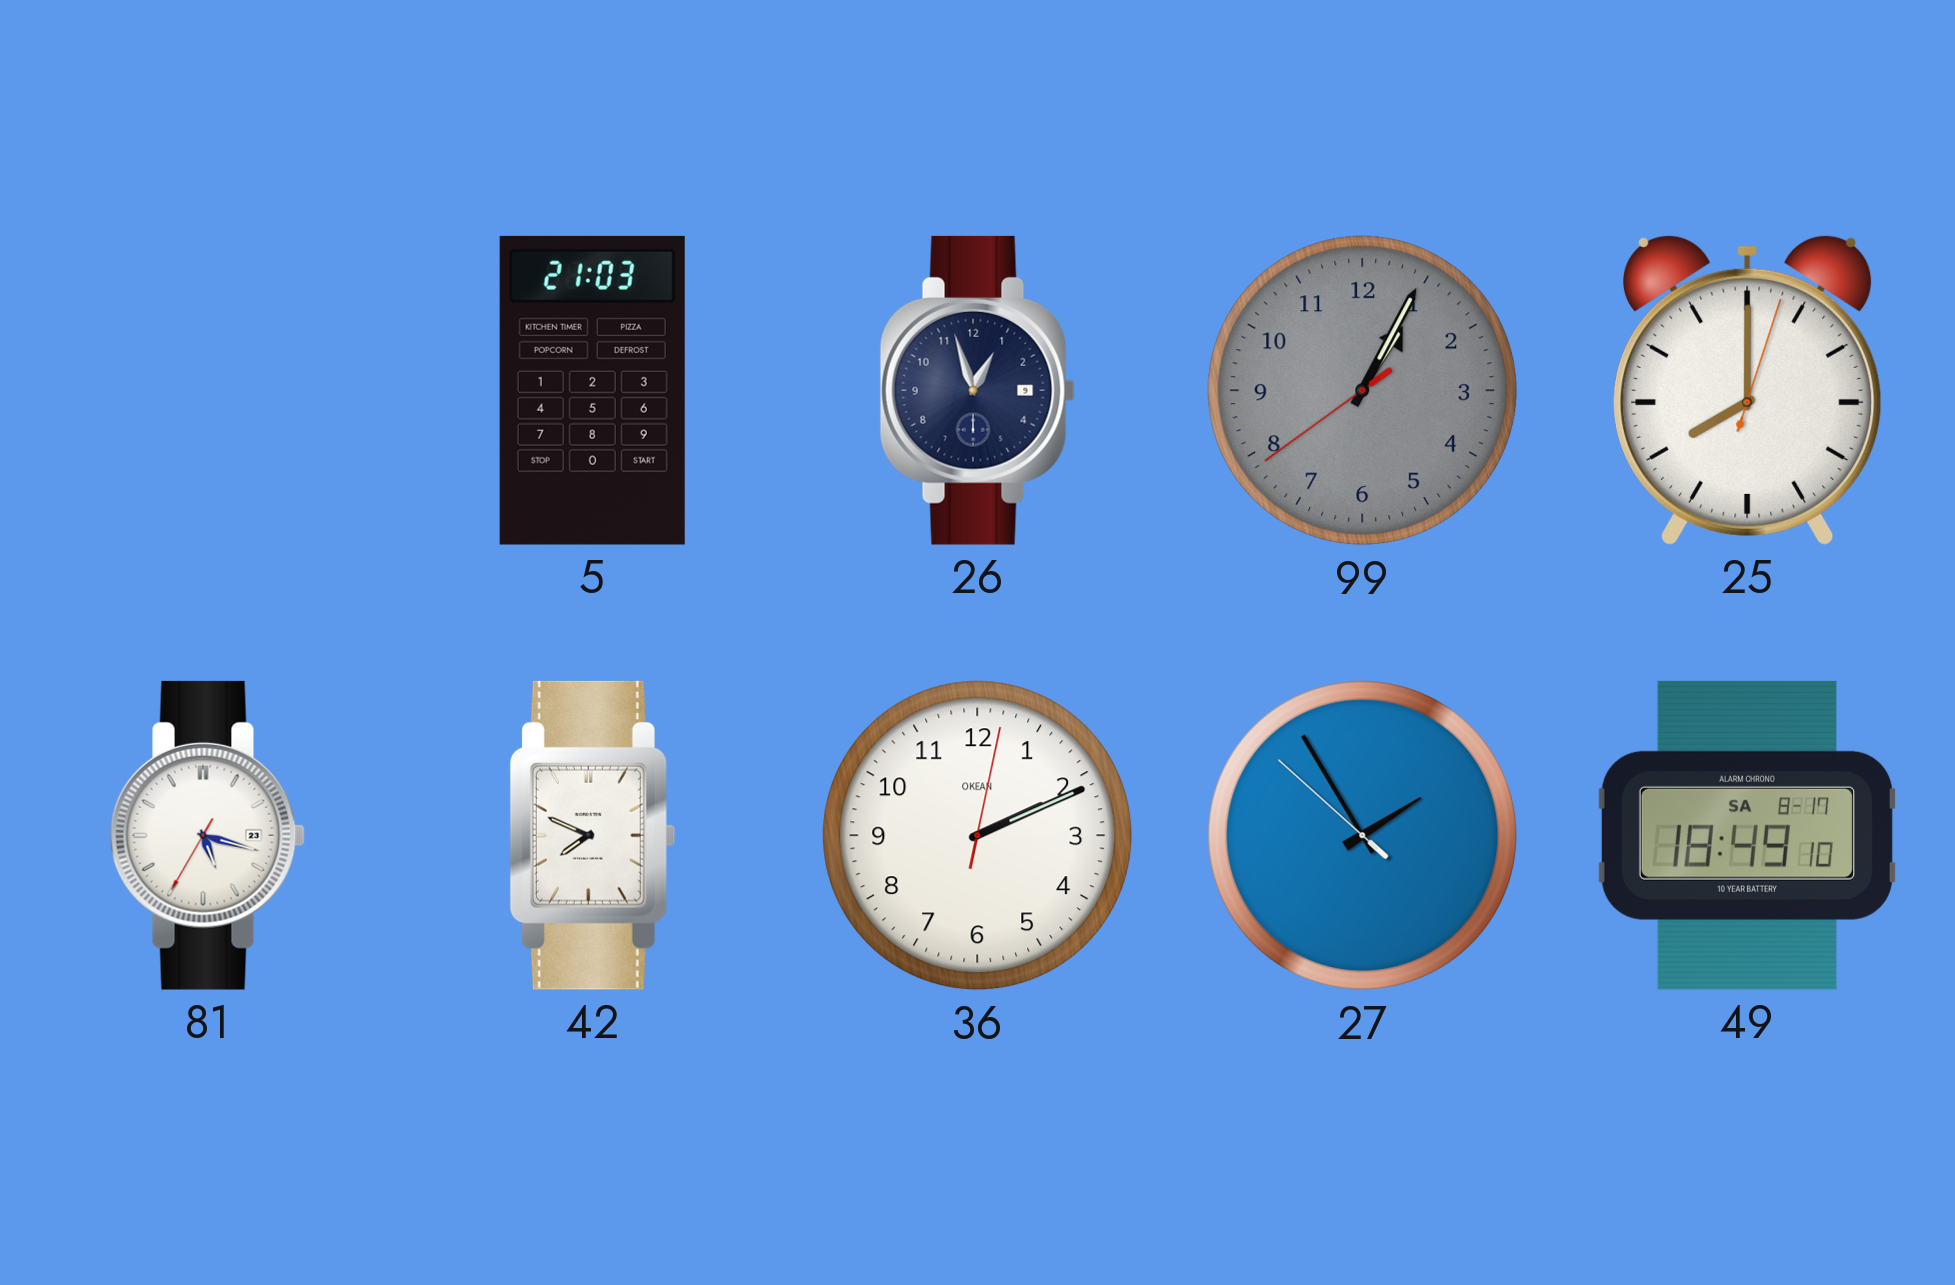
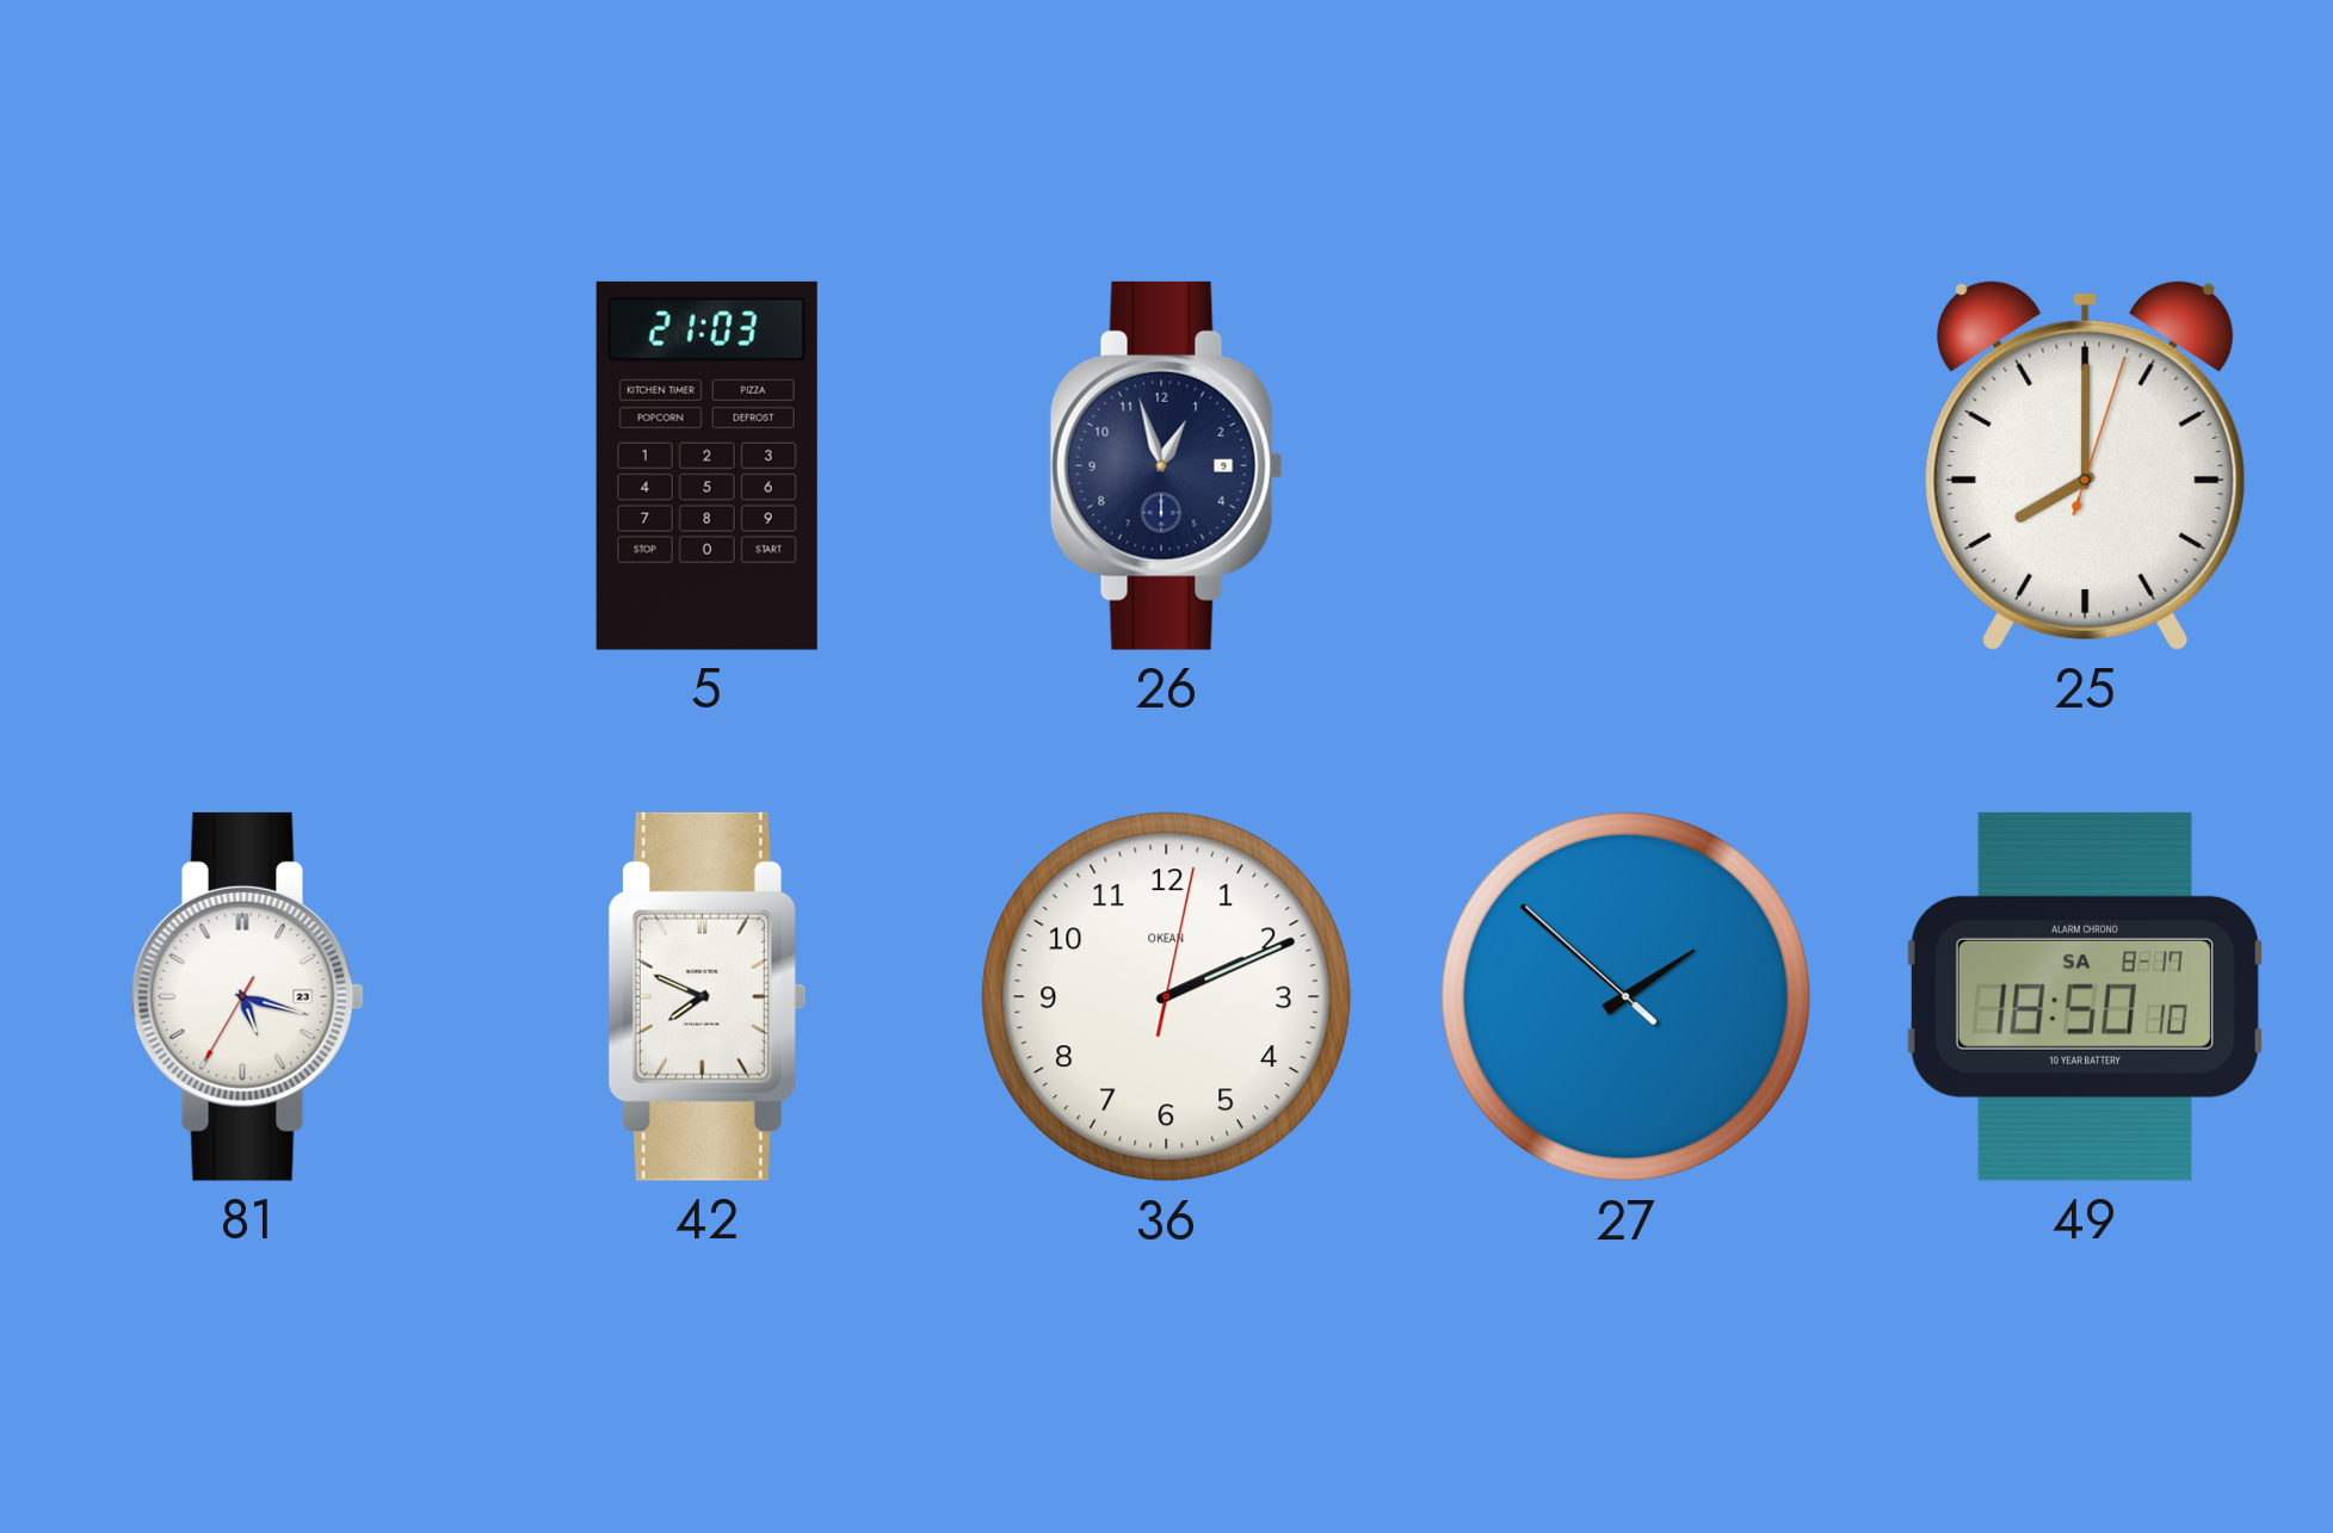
99: 1:04 -> none (1363, 391)
27: 1:54 -> 1:51 (1627, 997)
49: 18:49 -> 18:50 (2085, 996)
